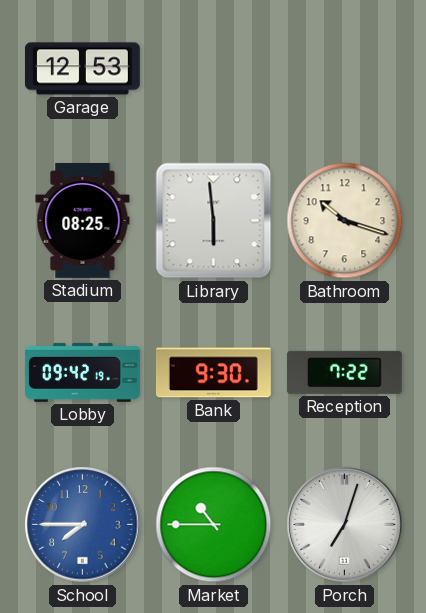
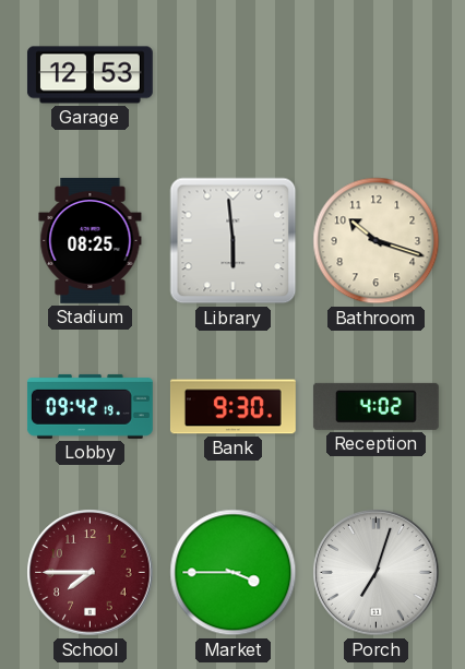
Reception: 7:22 -> 4:02 (375, 406)
School dial: blue -> burgundy (91, 573)
Market: 10:45 -> 3:45 (234, 573)
